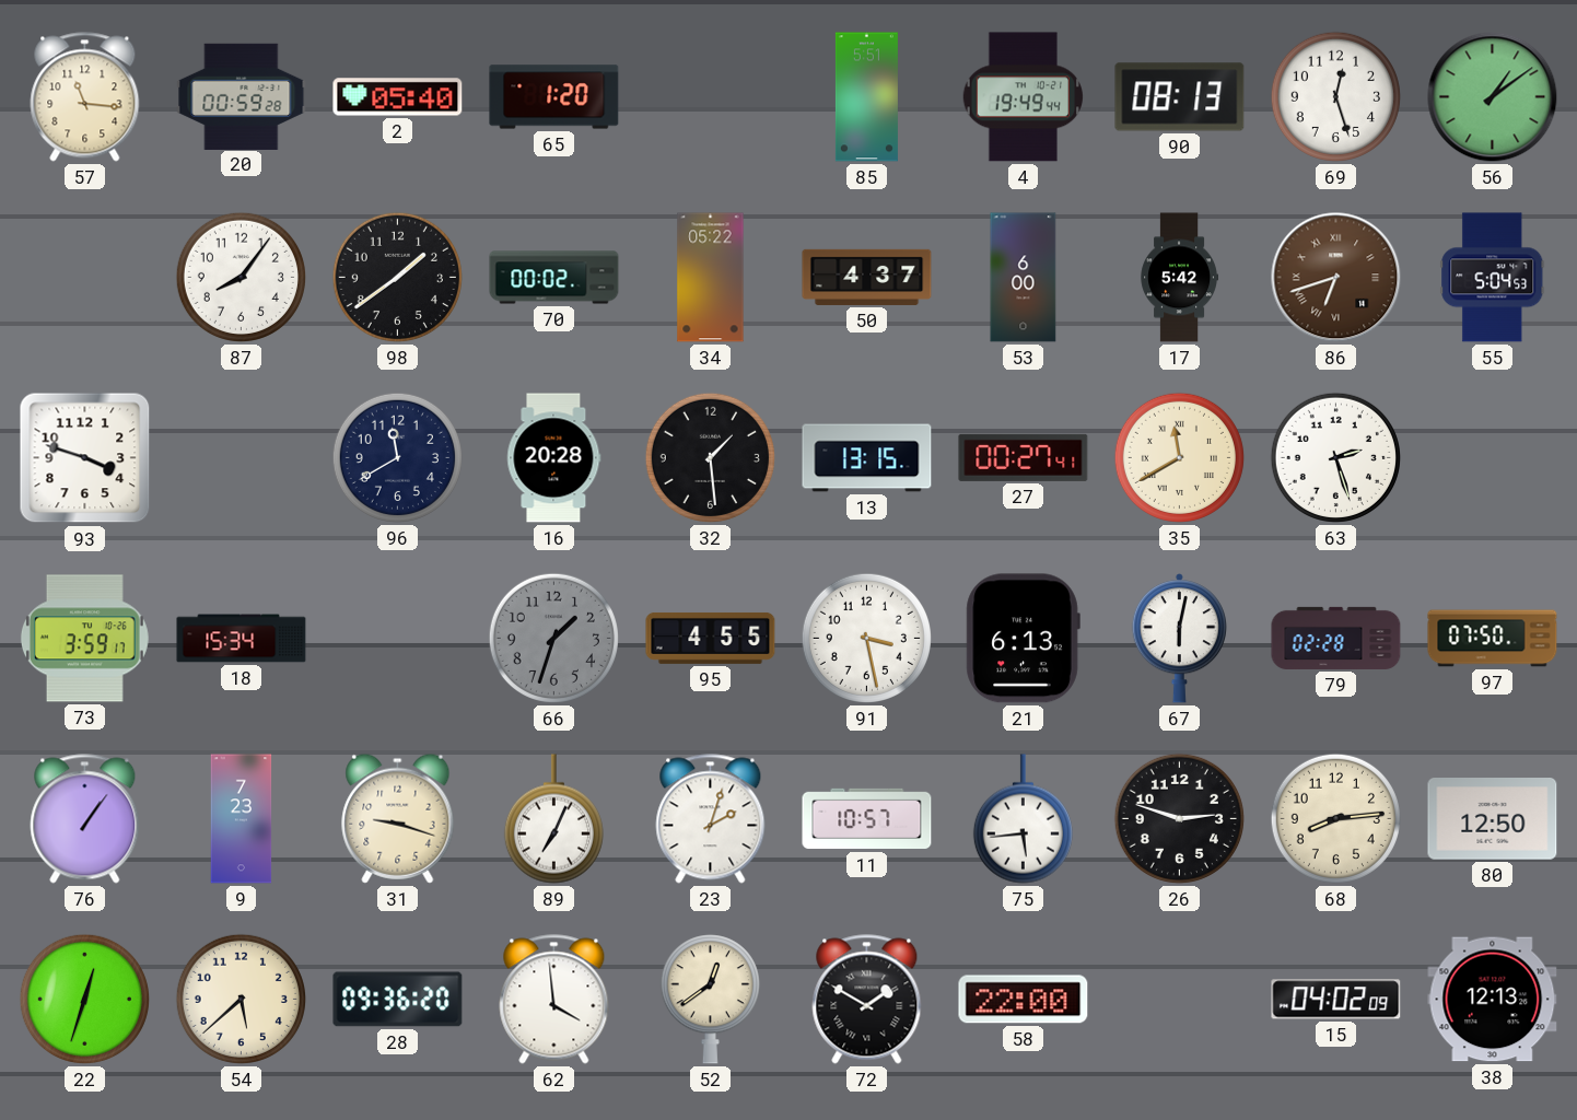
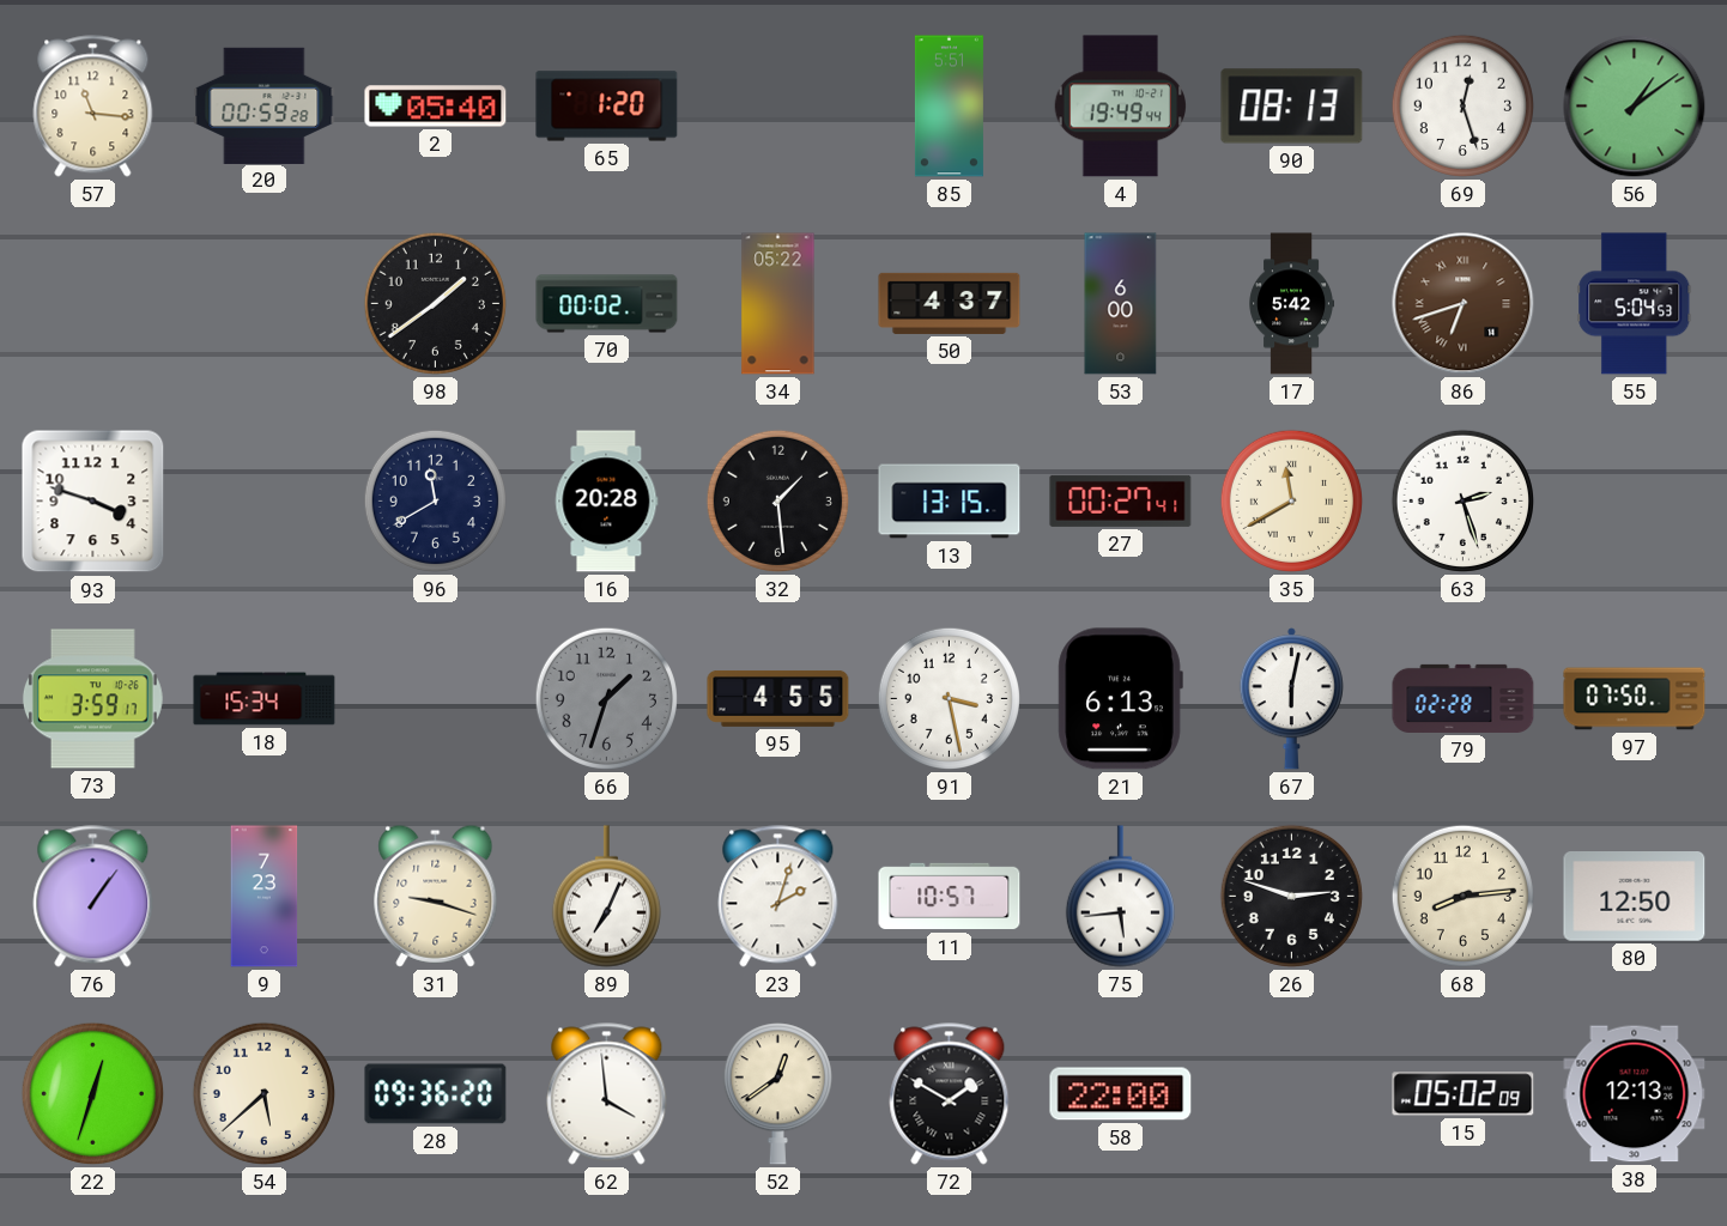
87: 8:06 -> none (241, 277)
15: 04:02 -> 05:02 (1464, 1094)
